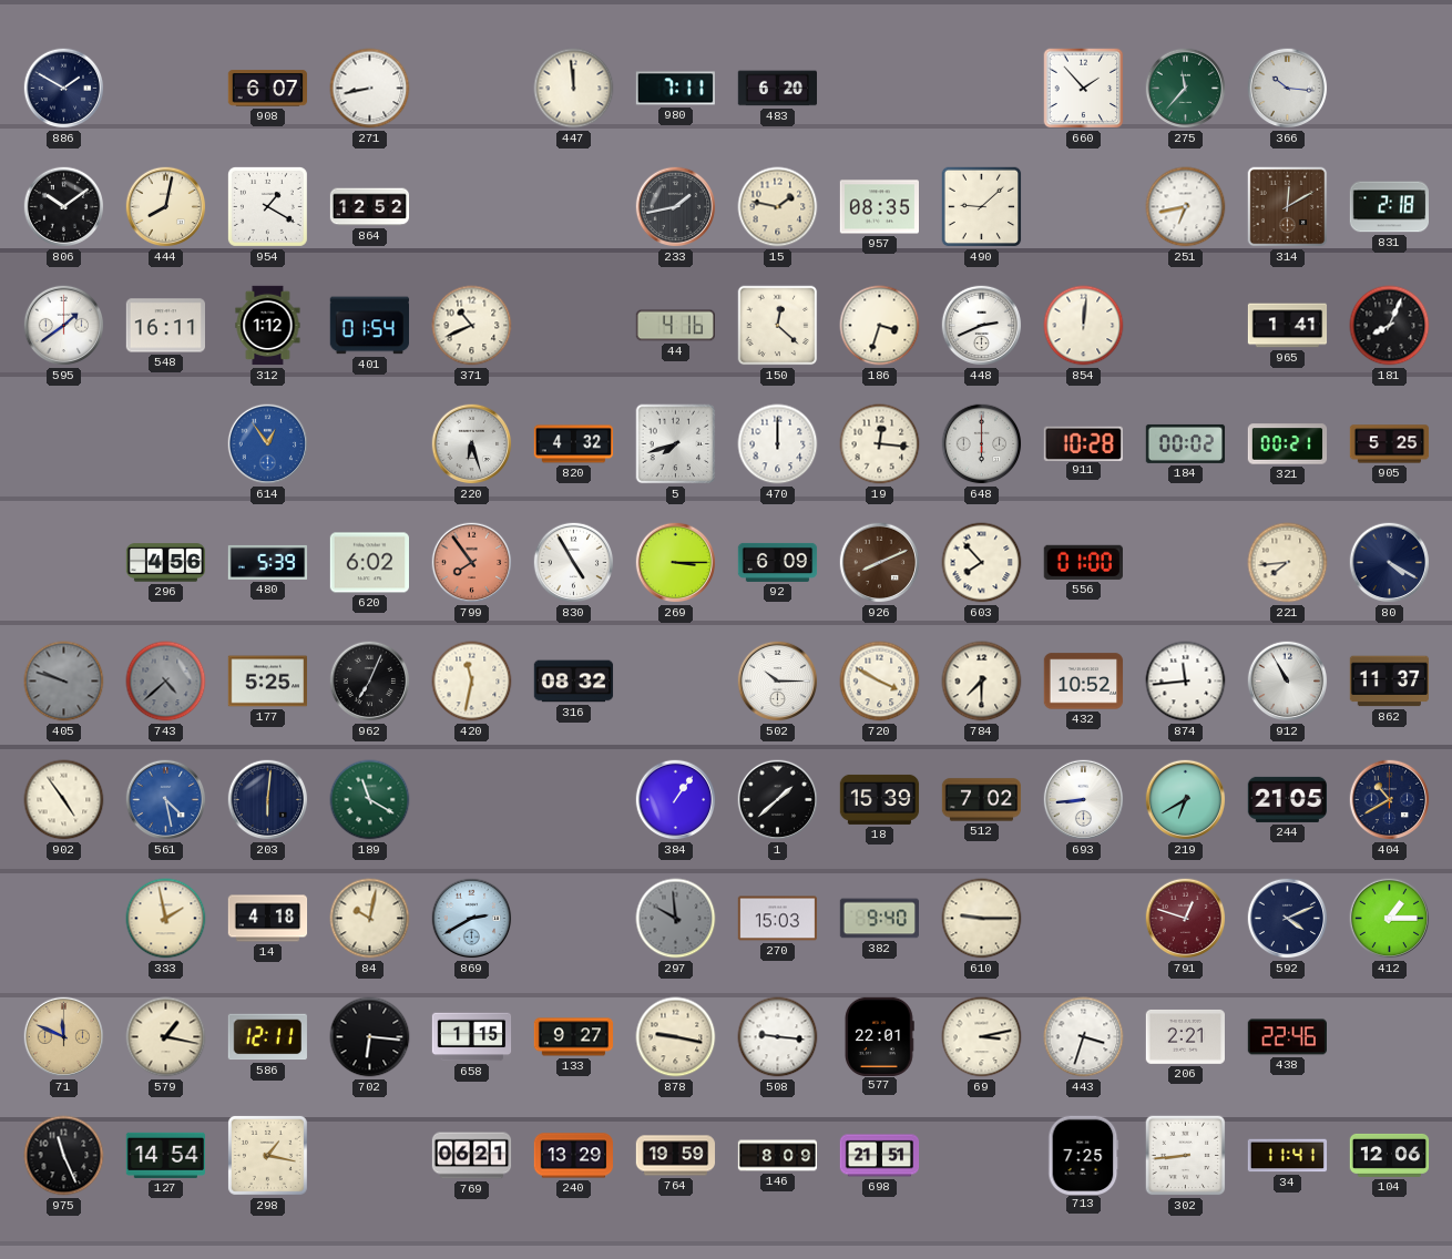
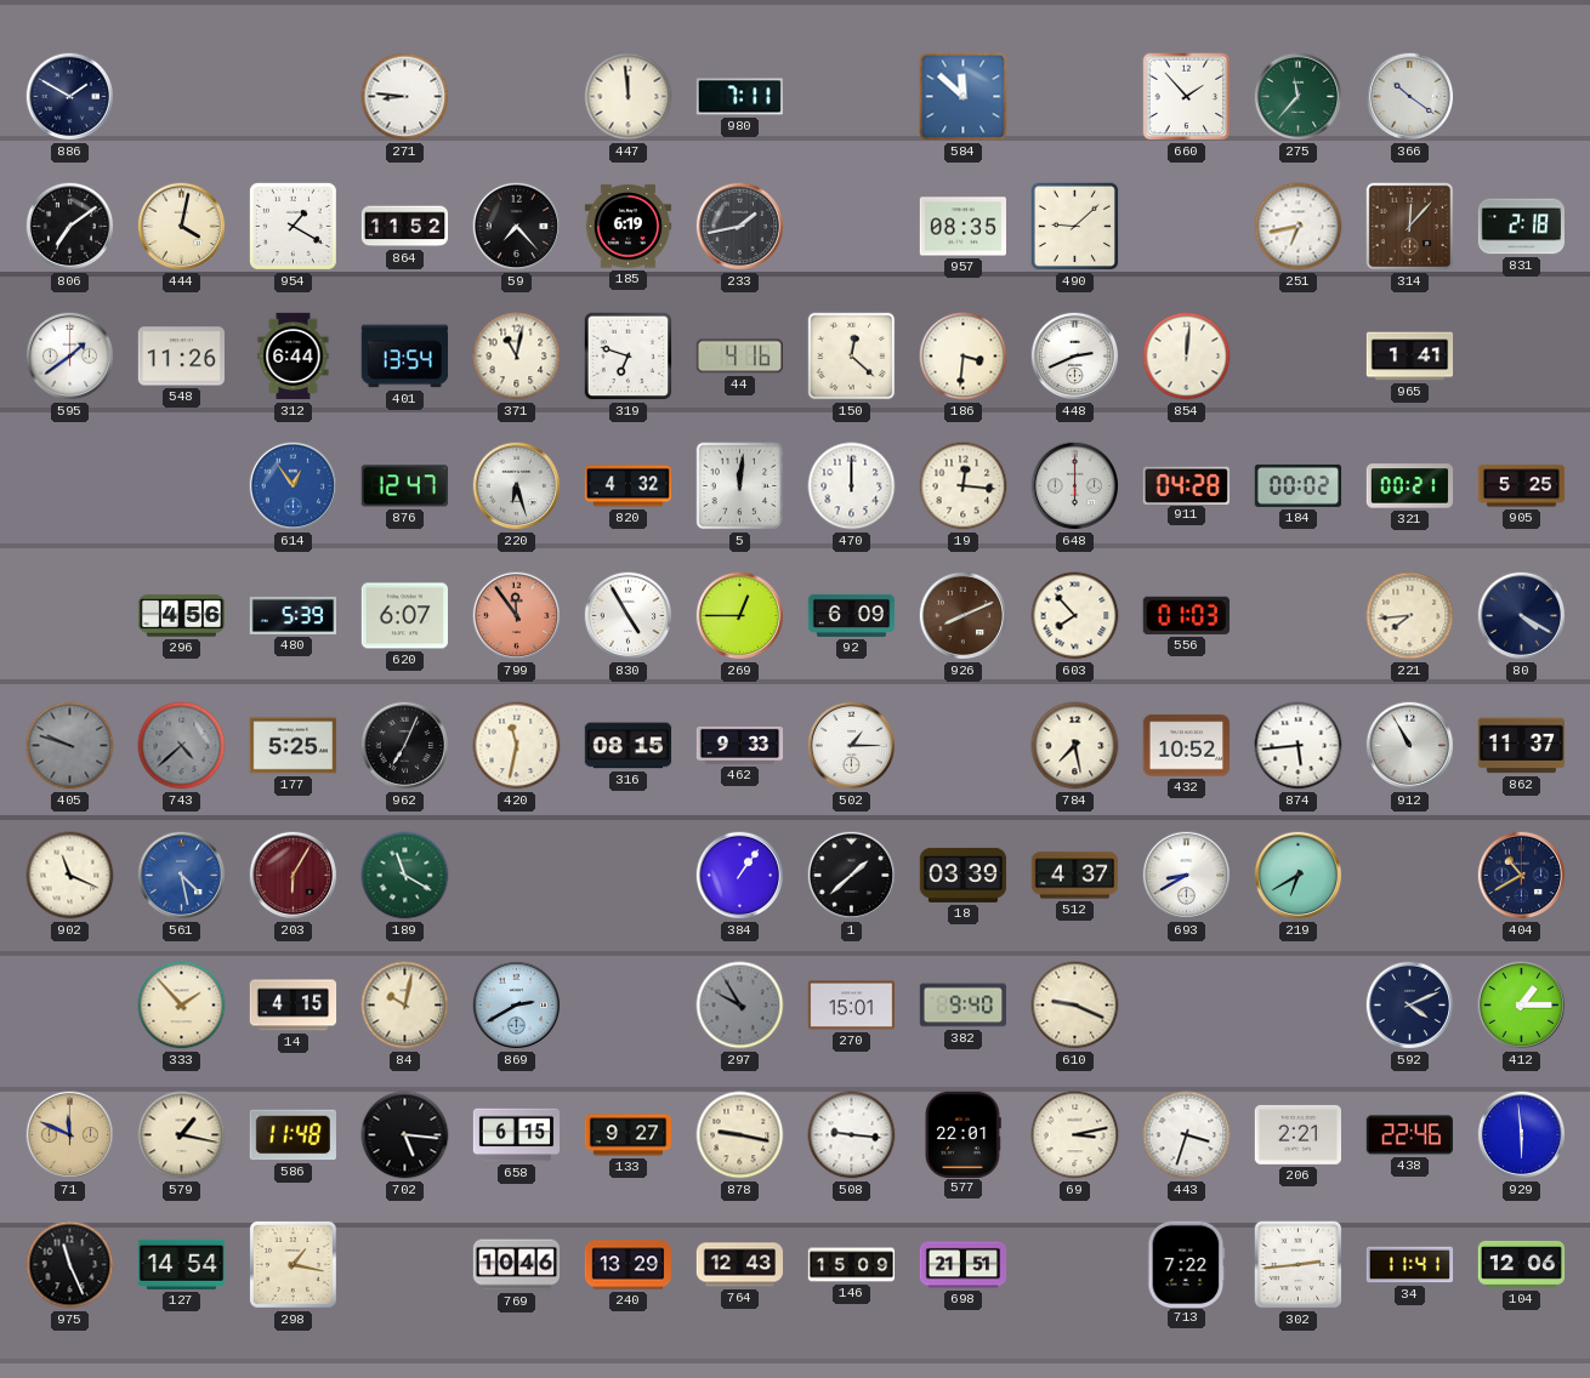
908: 6:07 -> none (267, 89)
271: 8:43 -> 8:46 (405, 97)
483: 6:20 -> none (777, 89)
584: none -> 11:52 (964, 97)
366: 10:16 -> 10:21 (1410, 97)
806: 10:09 -> 7:09 (70, 227)
444: 8:02 -> 4:02 (182, 227)
864: 12:52 -> 11:52 (405, 227)
59: none -> 7:23 (517, 227)
185: none -> 6:19 (629, 227)
15: 1:47 -> none (778, 207)
314: 12:10 -> 12:07 (1410, 227)
548: 16:11 -> 11:26 (181, 357)
312: 1:12 -> 6:44 (294, 357)
401: 01:54 -> 13:54 (404, 357)
371: 10:41 -> 11:02 (517, 357)
319: none -> 6:48 (629, 357)
186: 3:33 -> 3:31 (964, 357)
181: 8:04 -> none (1390, 326)
876: none -> 12:47 (404, 486)
5: 7:42 -> 12:01 (740, 486)
911: 10:28 -> 04:28 (1186, 485)
620: 6:02 -> 6:07 (404, 616)
799: 7:54 -> 11:54 (517, 616)
269: 3:15 -> 12:45 (740, 616)
556: 01:00 -> 01:03 (1186, 615)
316: 08:32 -> 08:15 (629, 746)
462: none -> 9:33 (740, 745)
502: 10:15 -> 1:15 (852, 746)
720: 3:50 -> none (880, 682)
784: 7:30 -> 7:28 (1075, 746)
874: 11:44 -> 5:44 (1299, 746)
902: 4:54 -> 11:19 (70, 876)
203: 6:01 -> 6:05 (294, 876)
203 dial: navy -> burgundy (294, 876)
18: 15:39 -> 03:39 (964, 875)
512: 7:02 -> 4:37 (1075, 876)
693: 8:44 -> 8:40 (1187, 876)
244: 21:05 -> none (1287, 799)
333: 1:58 -> 1:53 (182, 1006)
14: 4:18 -> 4:15 (294, 1006)
297: 9:59 -> 9:55 (740, 1006)
270: 15:03 -> 15:01 (852, 1006)
610: 9:15 -> 9:19 (1075, 1006)
791: 12:48 -> none (1186, 919)
586: 12:11 -> 11:48 (293, 1135)
702: 6:16 -> 5:16 (405, 1135)
658: 1:15 -> 6:15 (517, 1135)
929: none -> 5:59 (1522, 1135)
769: 06:21 -> 10:46 (517, 1265)
764: 19:59 -> 12:43 (740, 1265)
146: 8:09 -> 15:09 (852, 1265)
713: 7:25 -> 7:22 (1187, 1264)
302: 8:44 -> 2:44 (1299, 1265)
